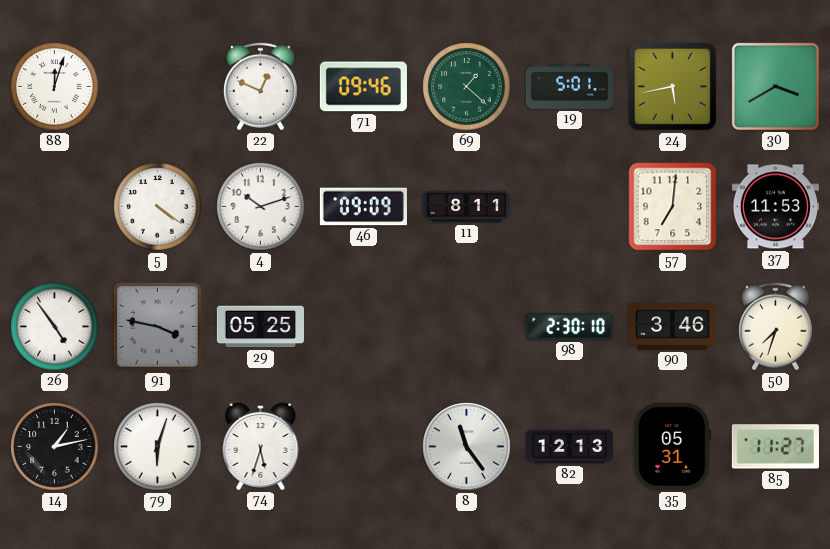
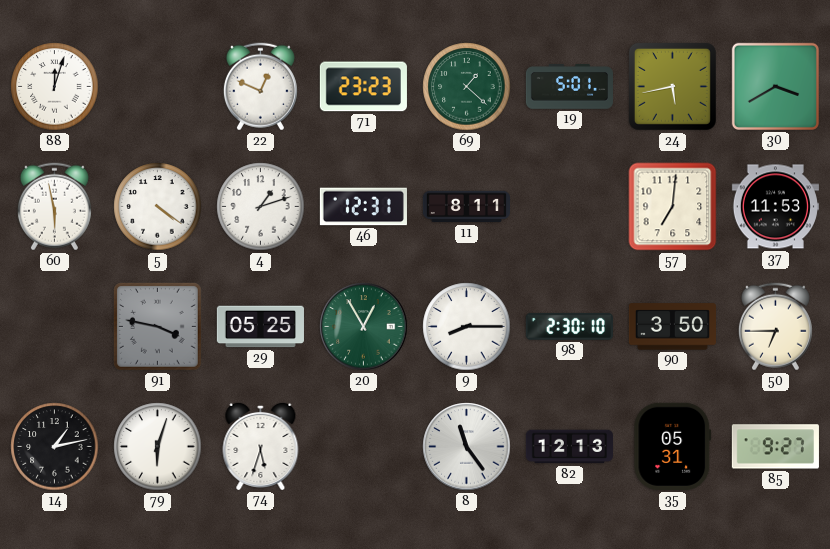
71: 09:46 -> 23:23 (363, 87)
60: none -> 5:58 (54, 207)
4: 10:12 -> 1:12 (261, 207)
46: 09:09 -> 12:31 (363, 207)
26: 4:54 -> none (55, 327)
20: none -> 12:55 (364, 327)
9: none -> 8:15 (467, 327)
90: 3:46 -> 3:50 (672, 327)
50: 7:33 -> 6:45 (775, 327)
85: 11:27 -> 9:27 (775, 447)
